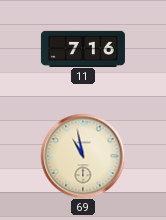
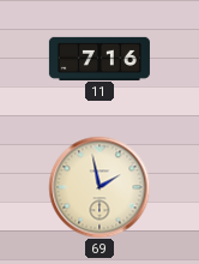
69: 10:58 -> 1:58 (99, 187)
